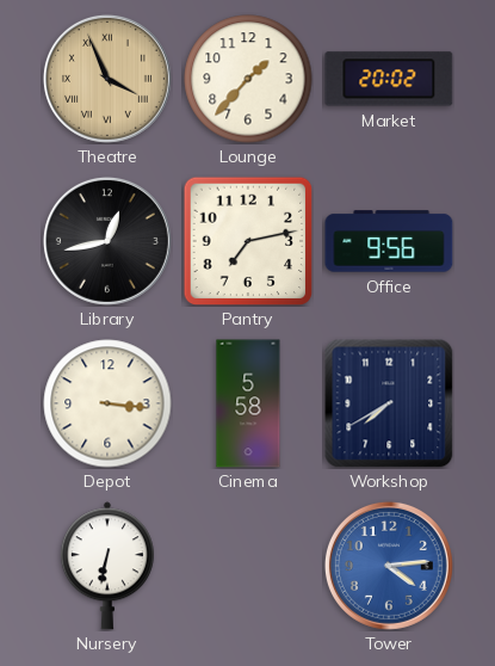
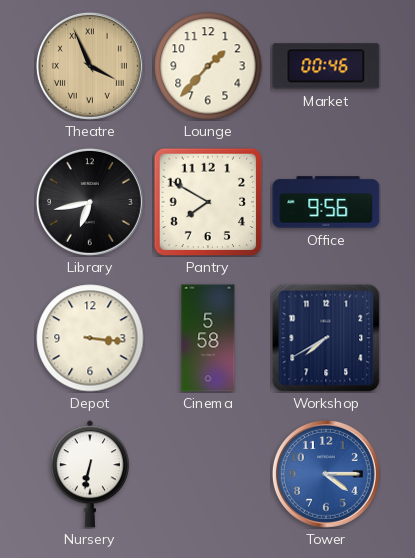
Market: 20:02 -> 00:46 (326, 66)
Library: 12:43 -> 6:43 (90, 202)
Pantry: 7:13 -> 7:50 (208, 202)
Tower: 4:14 -> 4:15 (326, 474)
